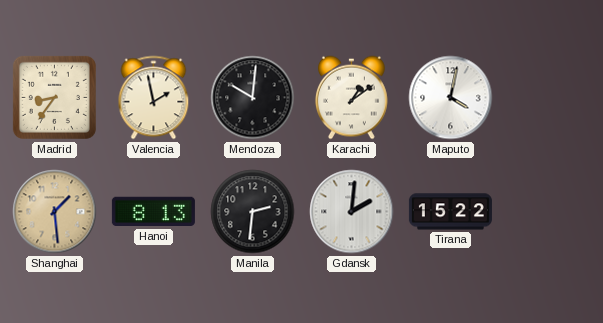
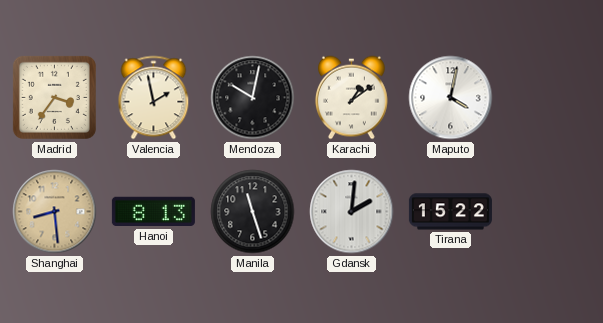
Madrid: 8:36 -> 3:36 (54, 97)
Mendoza: 10:01 -> 10:02 (253, 98)
Shanghai: 1:29 -> 8:29 (55, 212)
Manila: 2:31 -> 11:27 (253, 212)
